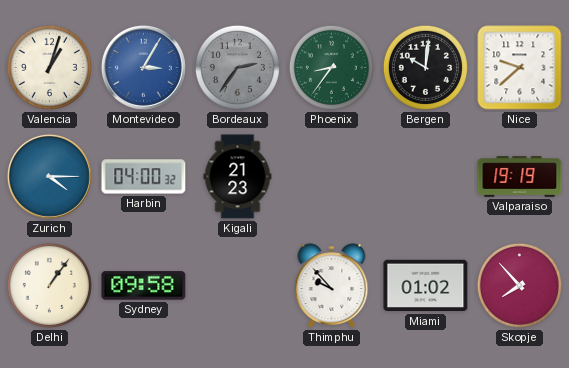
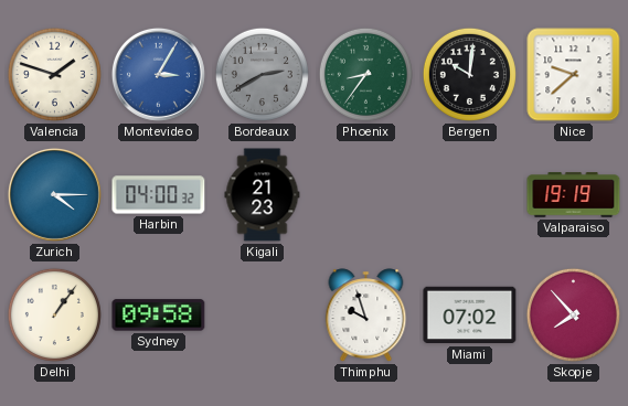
Valencia: 1:03 -> 1:48 (54, 74)
Bordeaux: 2:36 -> 2:40 (262, 74)
Thimphu: 9:53 -> 9:57 (366, 316)
Miami: 01:02 -> 07:02 (470, 316)
